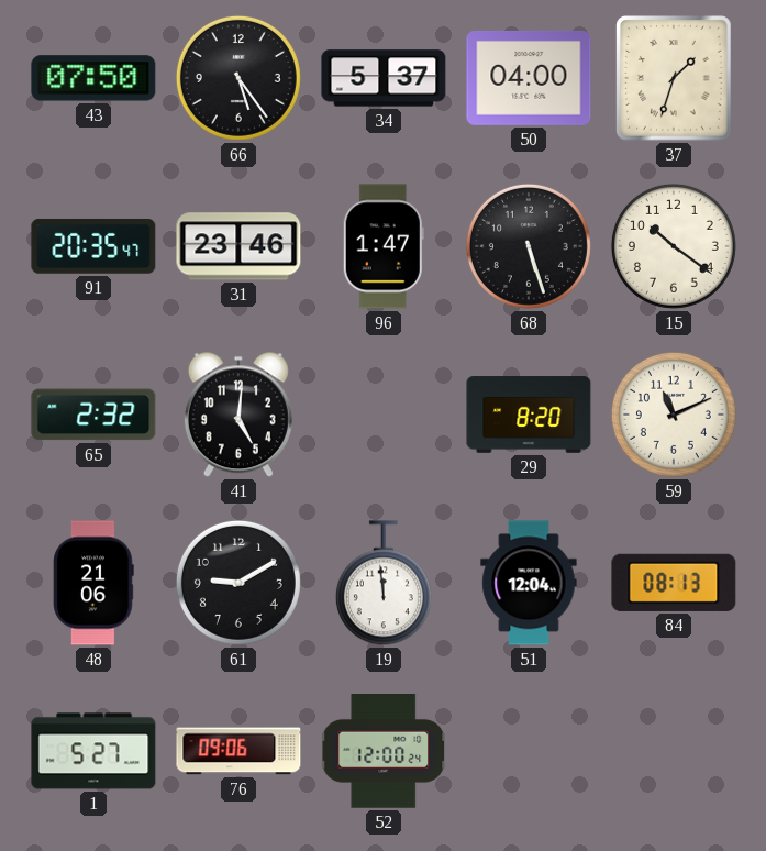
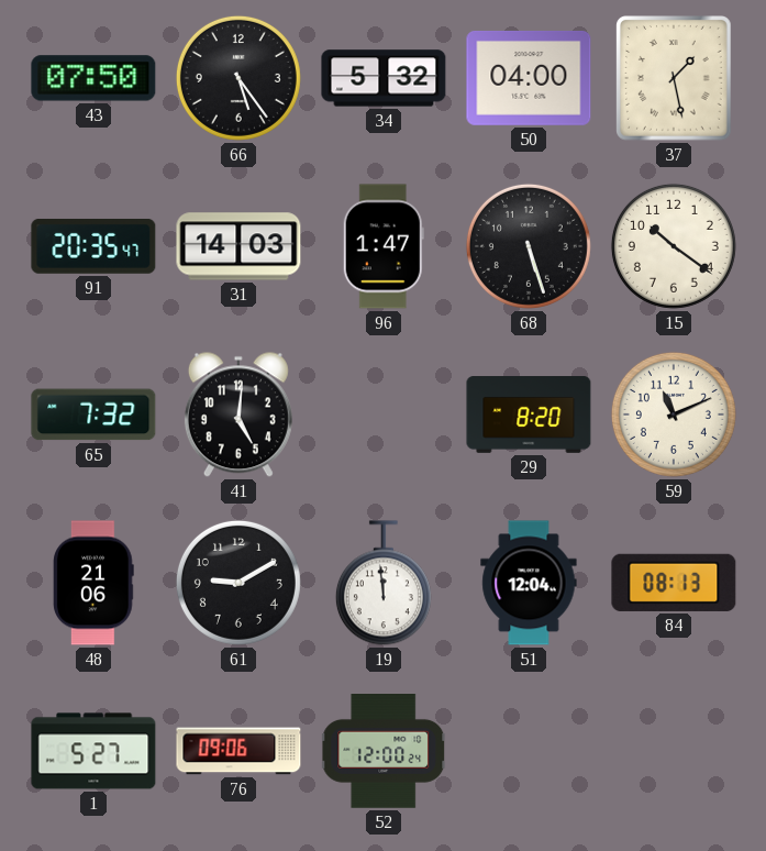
34: 5:37 -> 5:32 (384, 78)
37: 1:33 -> 1:28 (675, 79)
31: 23:46 -> 14:03 (238, 246)
65: 2:32 -> 7:32 (93, 415)
